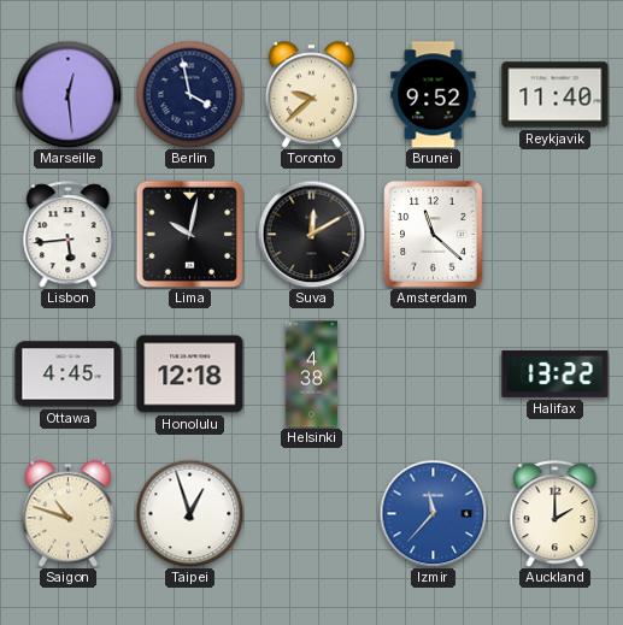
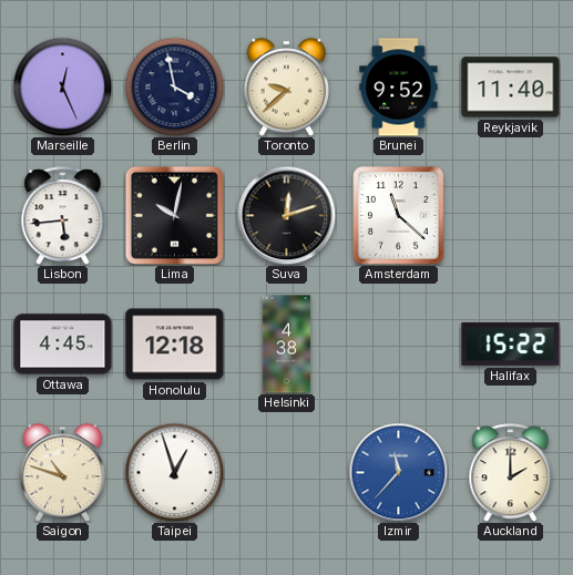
Marseille: 12:29 -> 12:26 (62, 86)
Suva: 12:10 -> 12:12 (286, 215)
Halifax: 13:22 -> 15:22 (511, 343)
